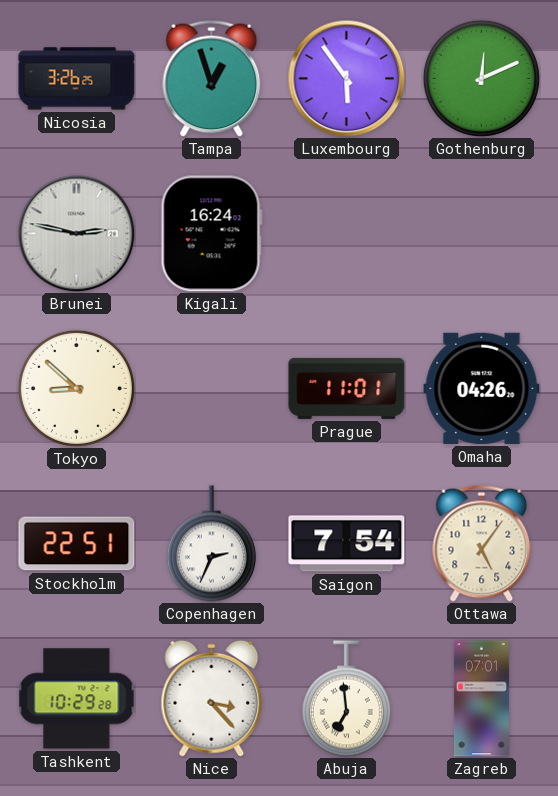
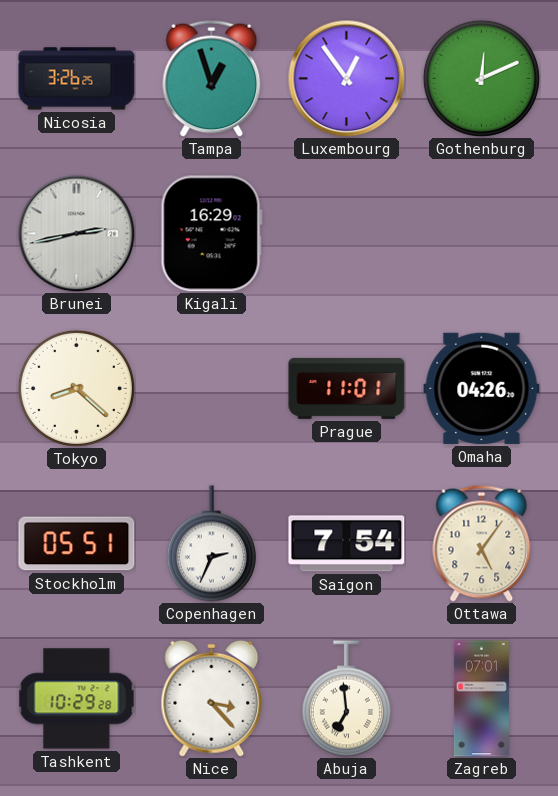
Luxembourg: 5:54 -> 12:54 (346, 78)
Brunei: 2:47 -> 2:43 (76, 233)
Kigali: 16:24 -> 16:29 (211, 234)
Tokyo: 8:52 -> 8:22 (76, 388)
Stockholm: 22:51 -> 05:51 (77, 544)
